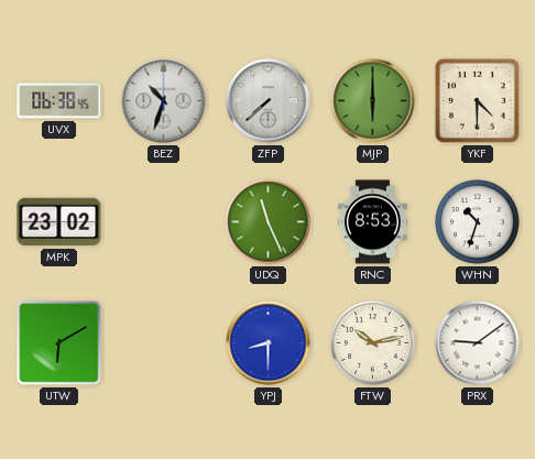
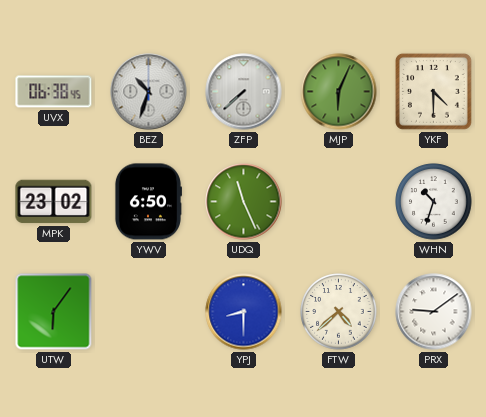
MJP: 6:00 -> 6:04 (339, 92)
YWV: none -> 6:50 (148, 202)
RNC: 8:53 -> none (372, 222)
UTW: 6:10 -> 6:06 (54, 312)
FTW: 10:13 -> 4:38 (339, 312)
